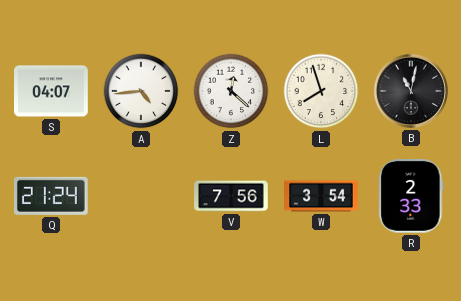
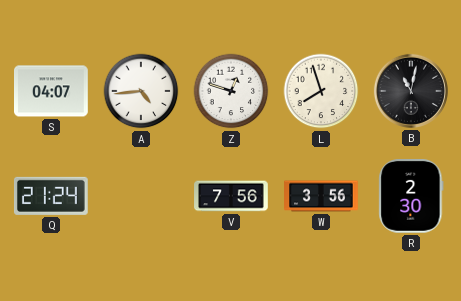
Z: 12:22 -> 12:48 (231, 91)
W: 3:54 -> 3:56 (321, 196)
R: 2:33 -> 2:30 (411, 197)
